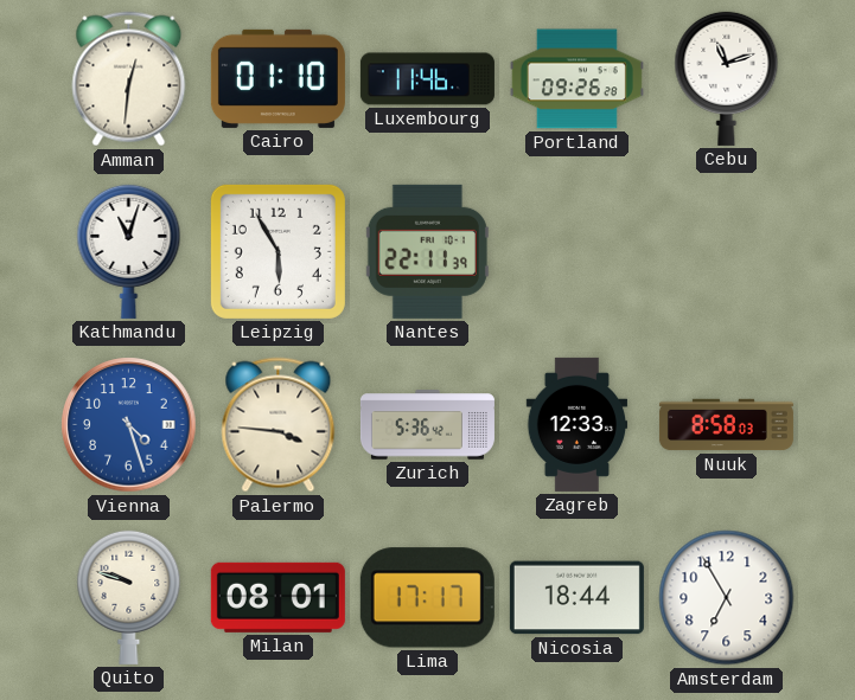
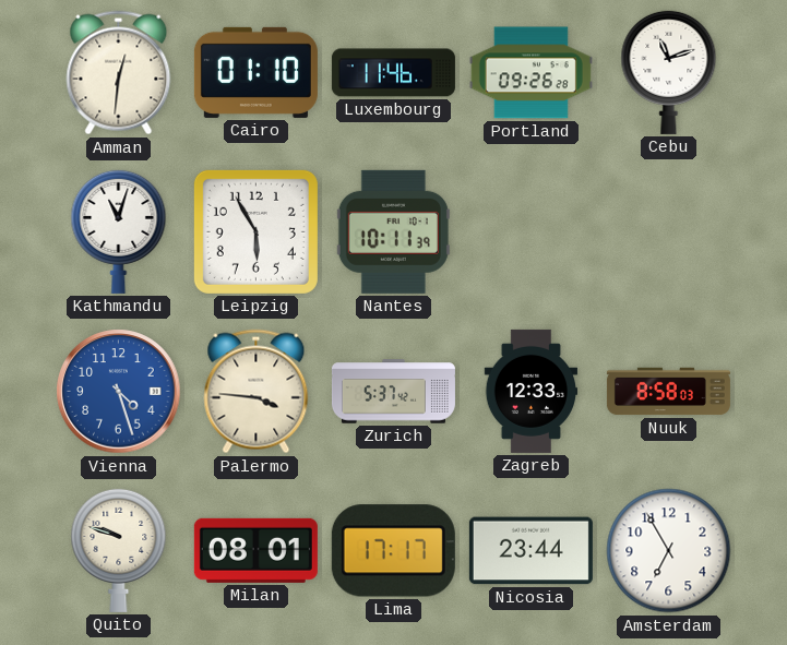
Nantes: 22:11 -> 10:11 (393, 231)
Zurich: 5:36 -> 5:37 (393, 392)
Nicosia: 18:44 -> 23:44 (530, 551)
